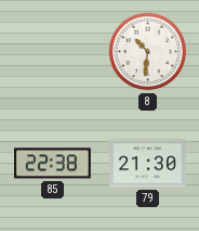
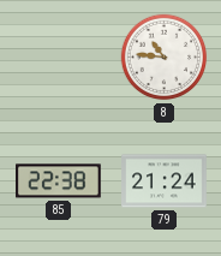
8: 10:31 -> 10:46 (165, 58)
79: 21:30 -> 21:24 (165, 181)
